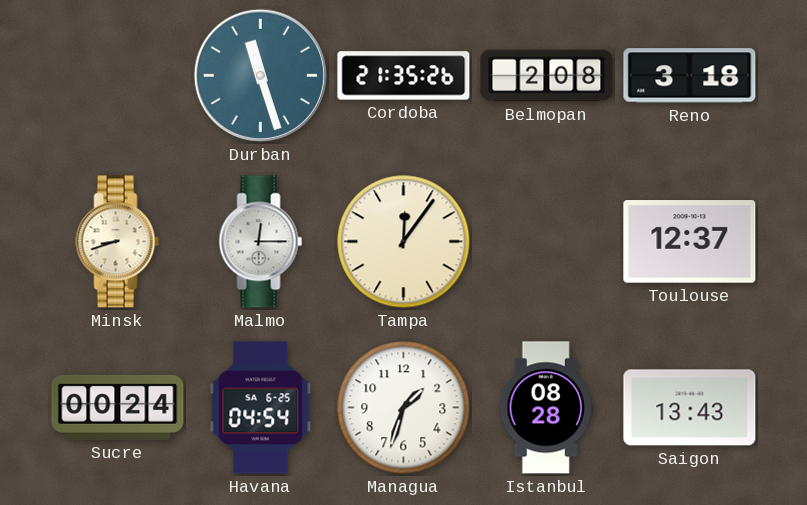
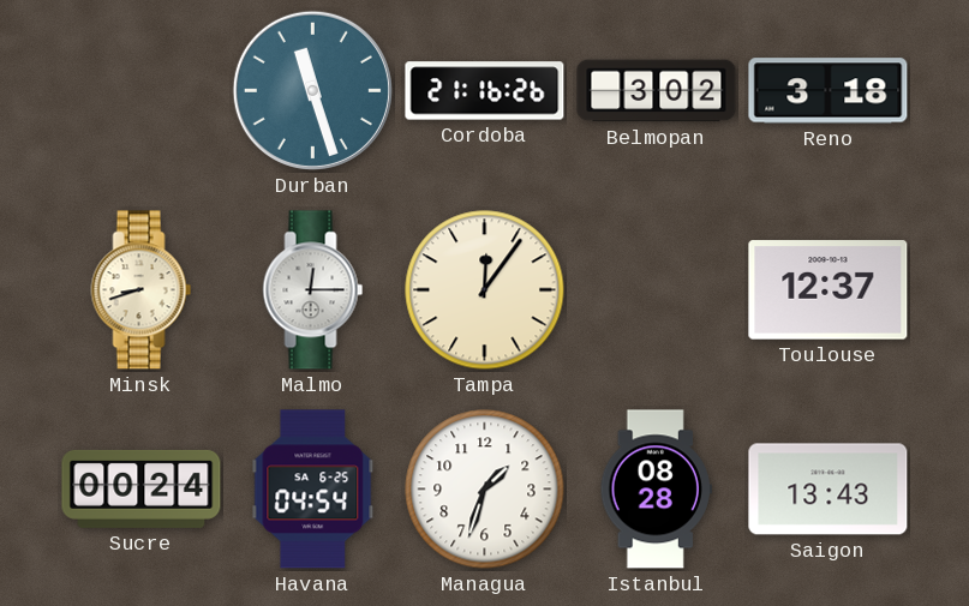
Cordoba: 21:35 -> 21:16 (485, 91)
Belmopan: 2:08 -> 3:02 (657, 91)
